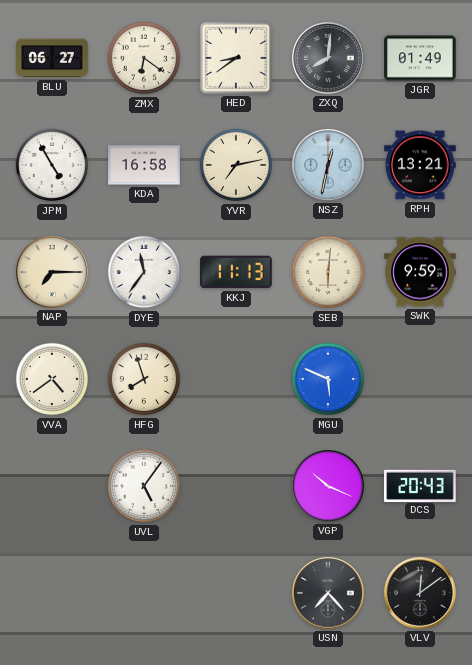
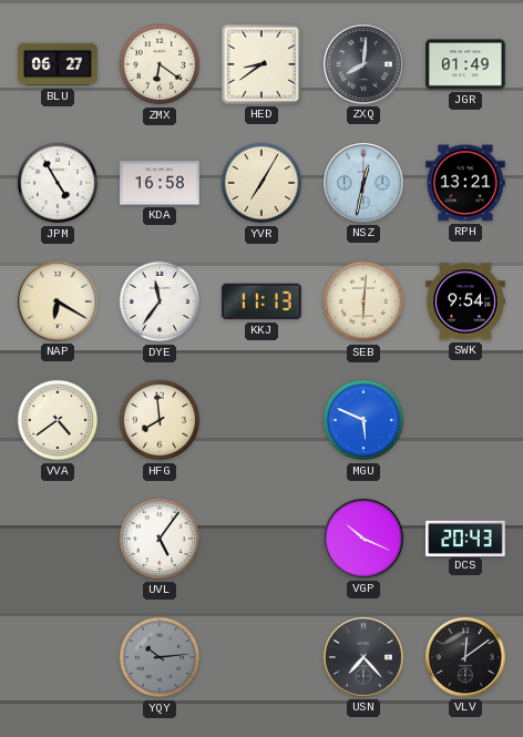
YVR: 7:13 -> 7:05 (261, 183)
NAP: 7:15 -> 6:20 (59, 303)
SWK: 9:59 -> 9:54 (465, 301)
HFG: 7:57 -> 7:59 (160, 420)
YQY: none -> 10:14 (160, 657)
